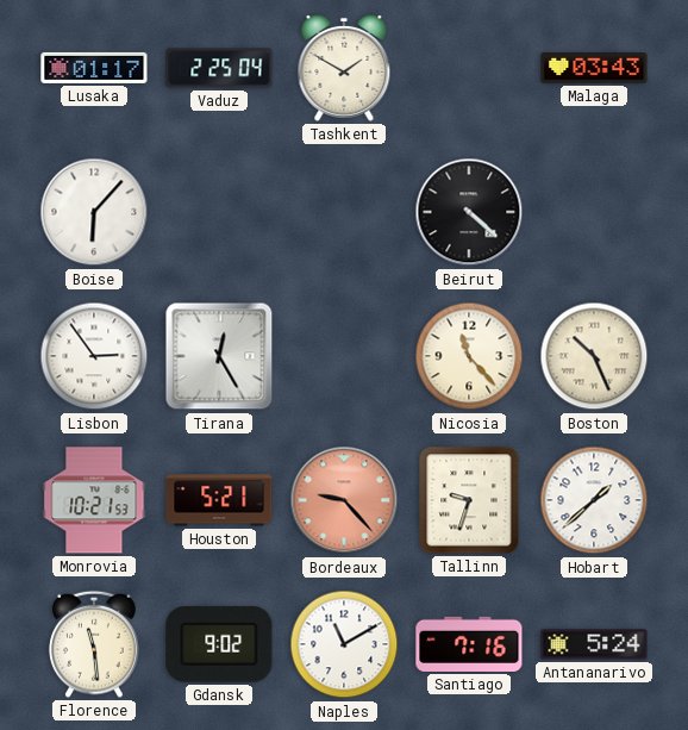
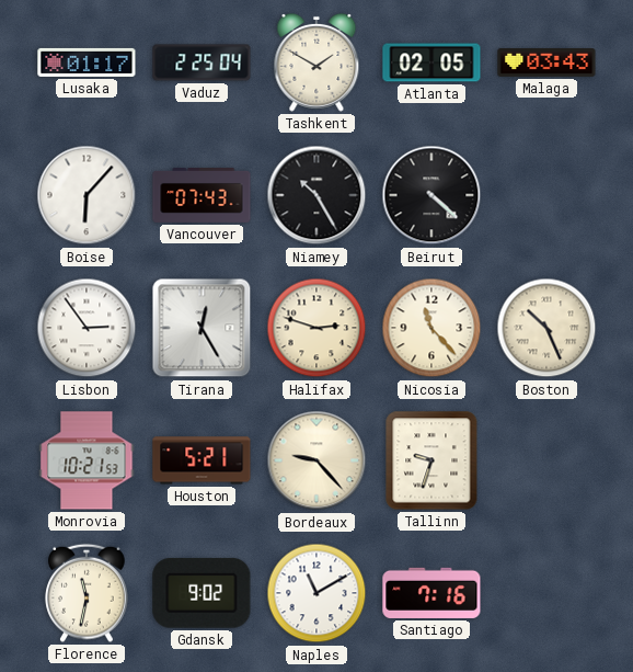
Atlanta: none -> 02:05 (431, 62)
Vancouver: none -> 07:43 (202, 196)
Niamey: none -> 10:25 (316, 195)
Halifax: none -> 2:48 (316, 328)
Bordeaux dial: salmon -> cream (316, 460)
Hobart: 1:38 -> none (594, 500)
Florence: 11:29 -> 11:32 (87, 593)
Antananarivo: 5:24 -> none (594, 644)
